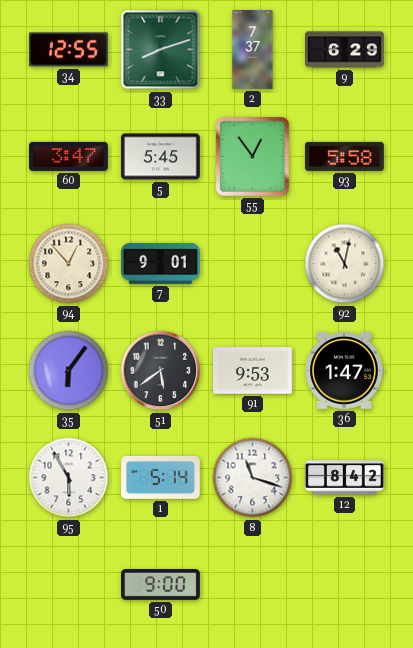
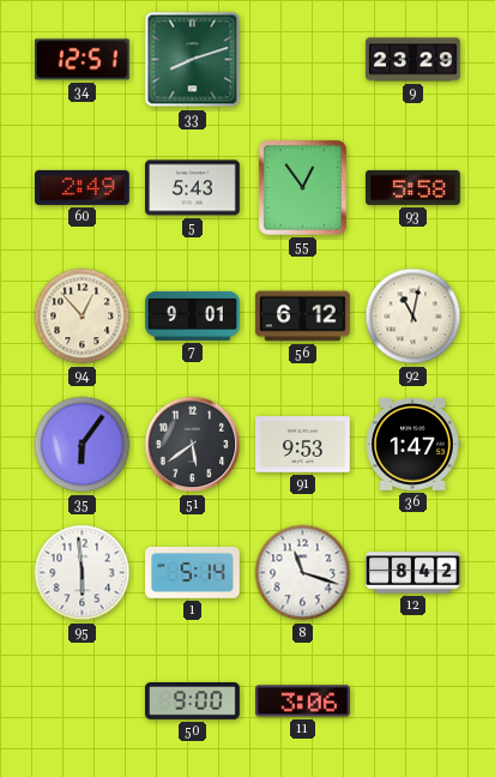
34: 12:55 -> 12:51 (82, 60)
2: 7:37 -> none (253, 50)
9: 6:29 -> 23:29 (413, 60)
60: 3:47 -> 2:49 (83, 187)
5: 5:45 -> 5:43 (193, 188)
56: none -> 6:12 (303, 317)
95: 5:55 -> 5:59 (83, 573)
11: none -> 3:06 (303, 701)
